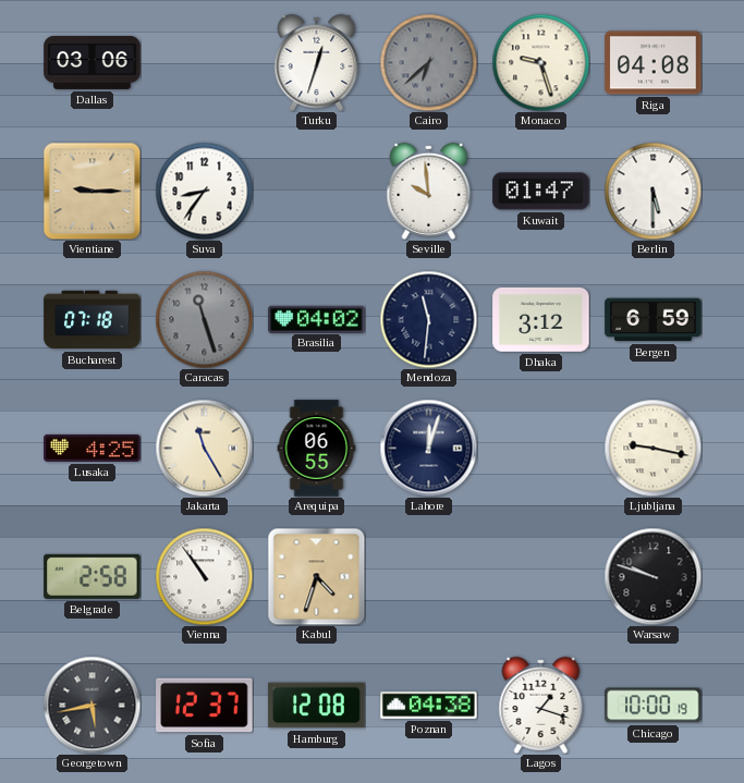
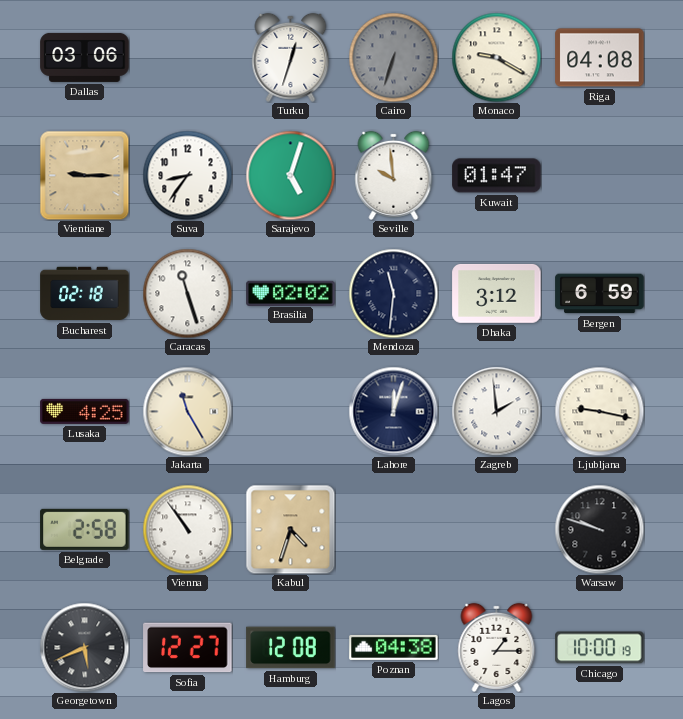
Cairo: 6:38 -> 6:33 (393, 57)
Monaco: 9:27 -> 9:20 (496, 57)
Sarajevo: none -> 5:03 (290, 175)
Berlin: 5:30 -> none (652, 191)
Bucharest: 07:18 -> 02:18 (85, 294)
Caracas dial: grey -> white (187, 293)
Brasilia: 04:02 -> 02:02 (291, 293)
Arequipa: 06:55 -> none (317, 449)
Zagreb: none -> 1:59 (496, 411)
Georgetown: 5:43 -> 5:41 (84, 647)
Sofia: 12:37 -> 12:27 (188, 648)
Lagos: 1:18 -> 1:15 (497, 647)
